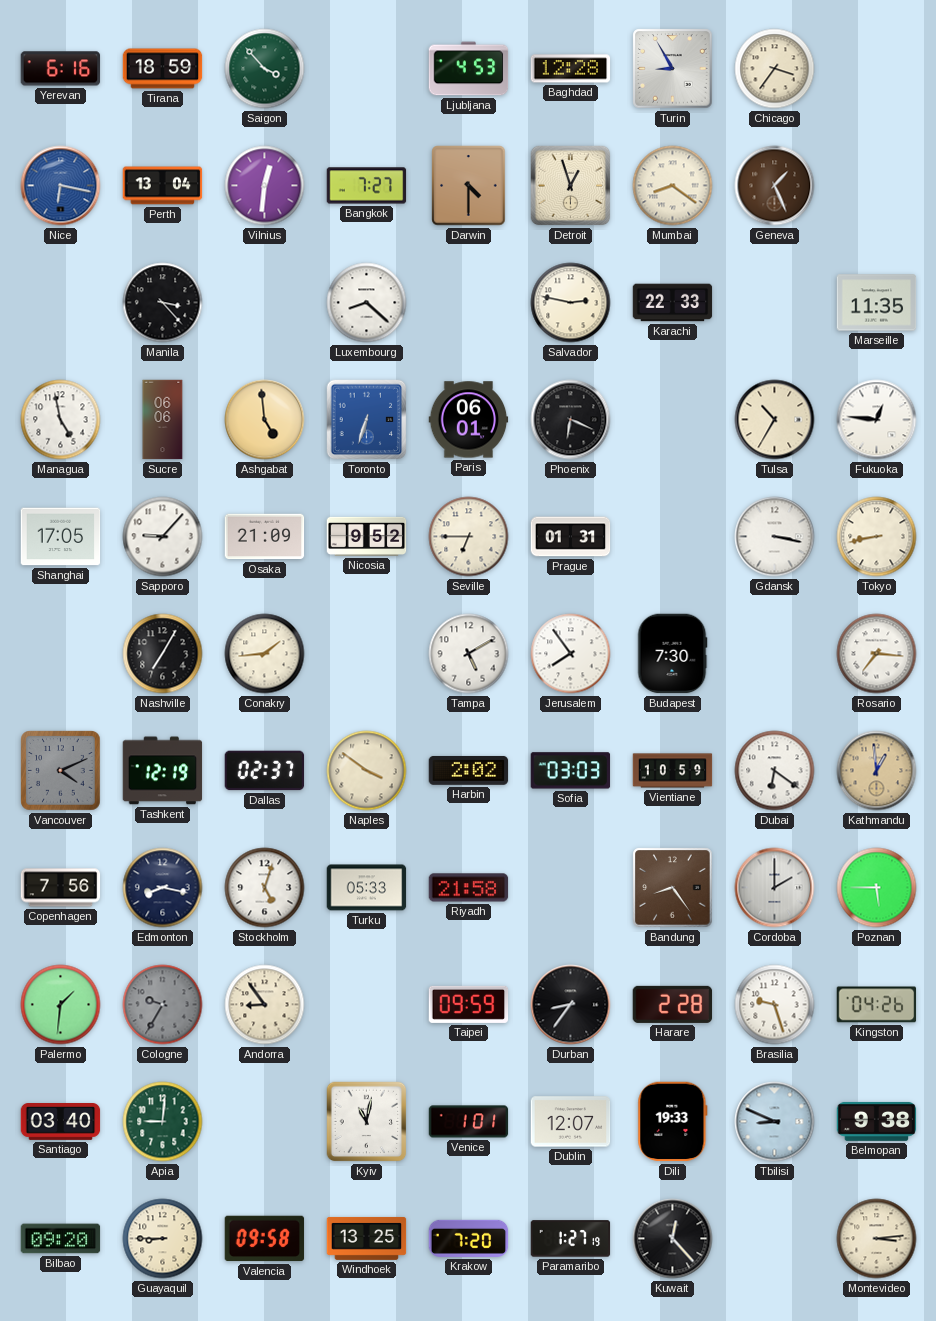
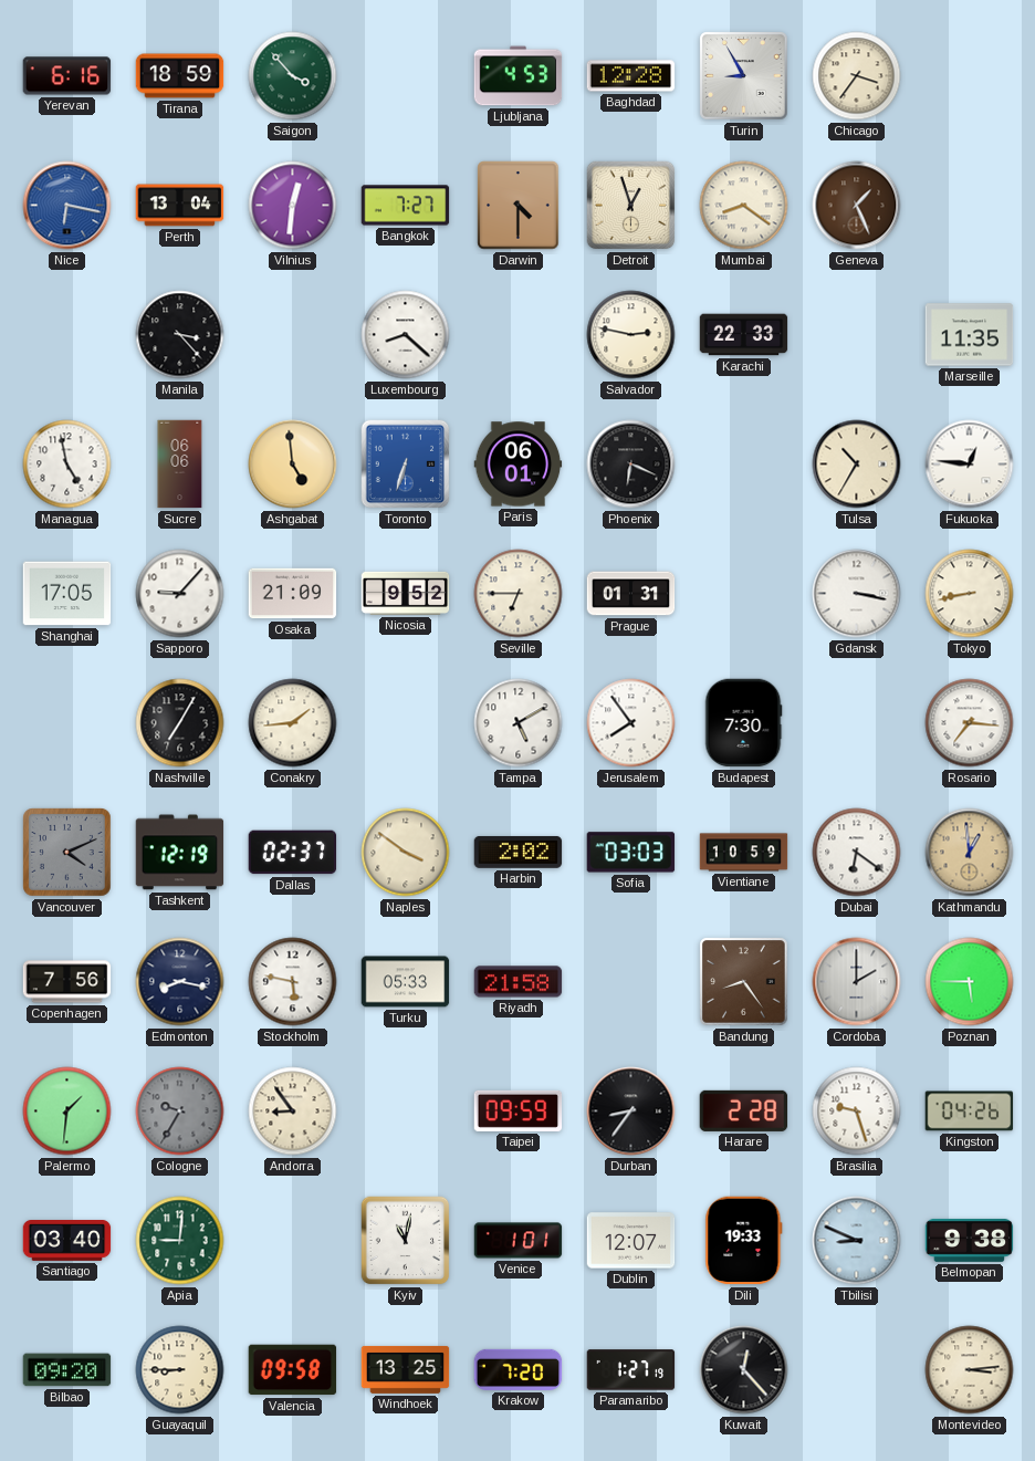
Stockholm: 5:03 -> 5:47 (293, 982)
